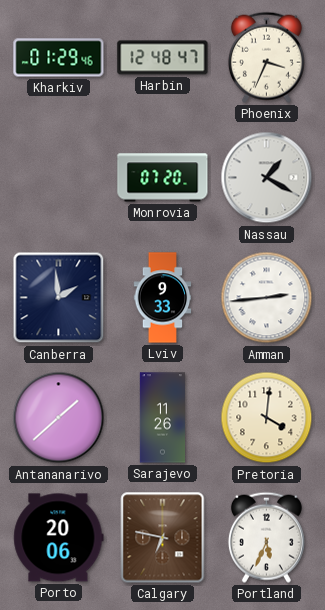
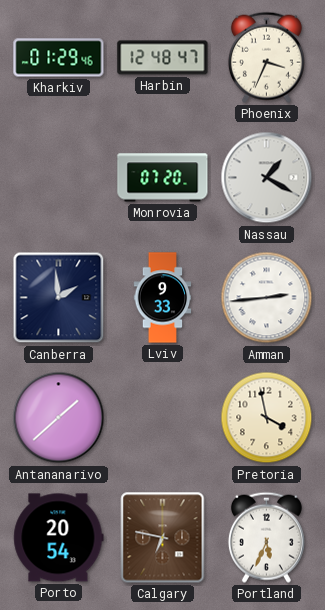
Sarajevo: 11:26 -> none (162, 418)
Pretoria: 4:01 -> 3:58 (267, 418)
Porto: 20:06 -> 20:54 (59, 538)
